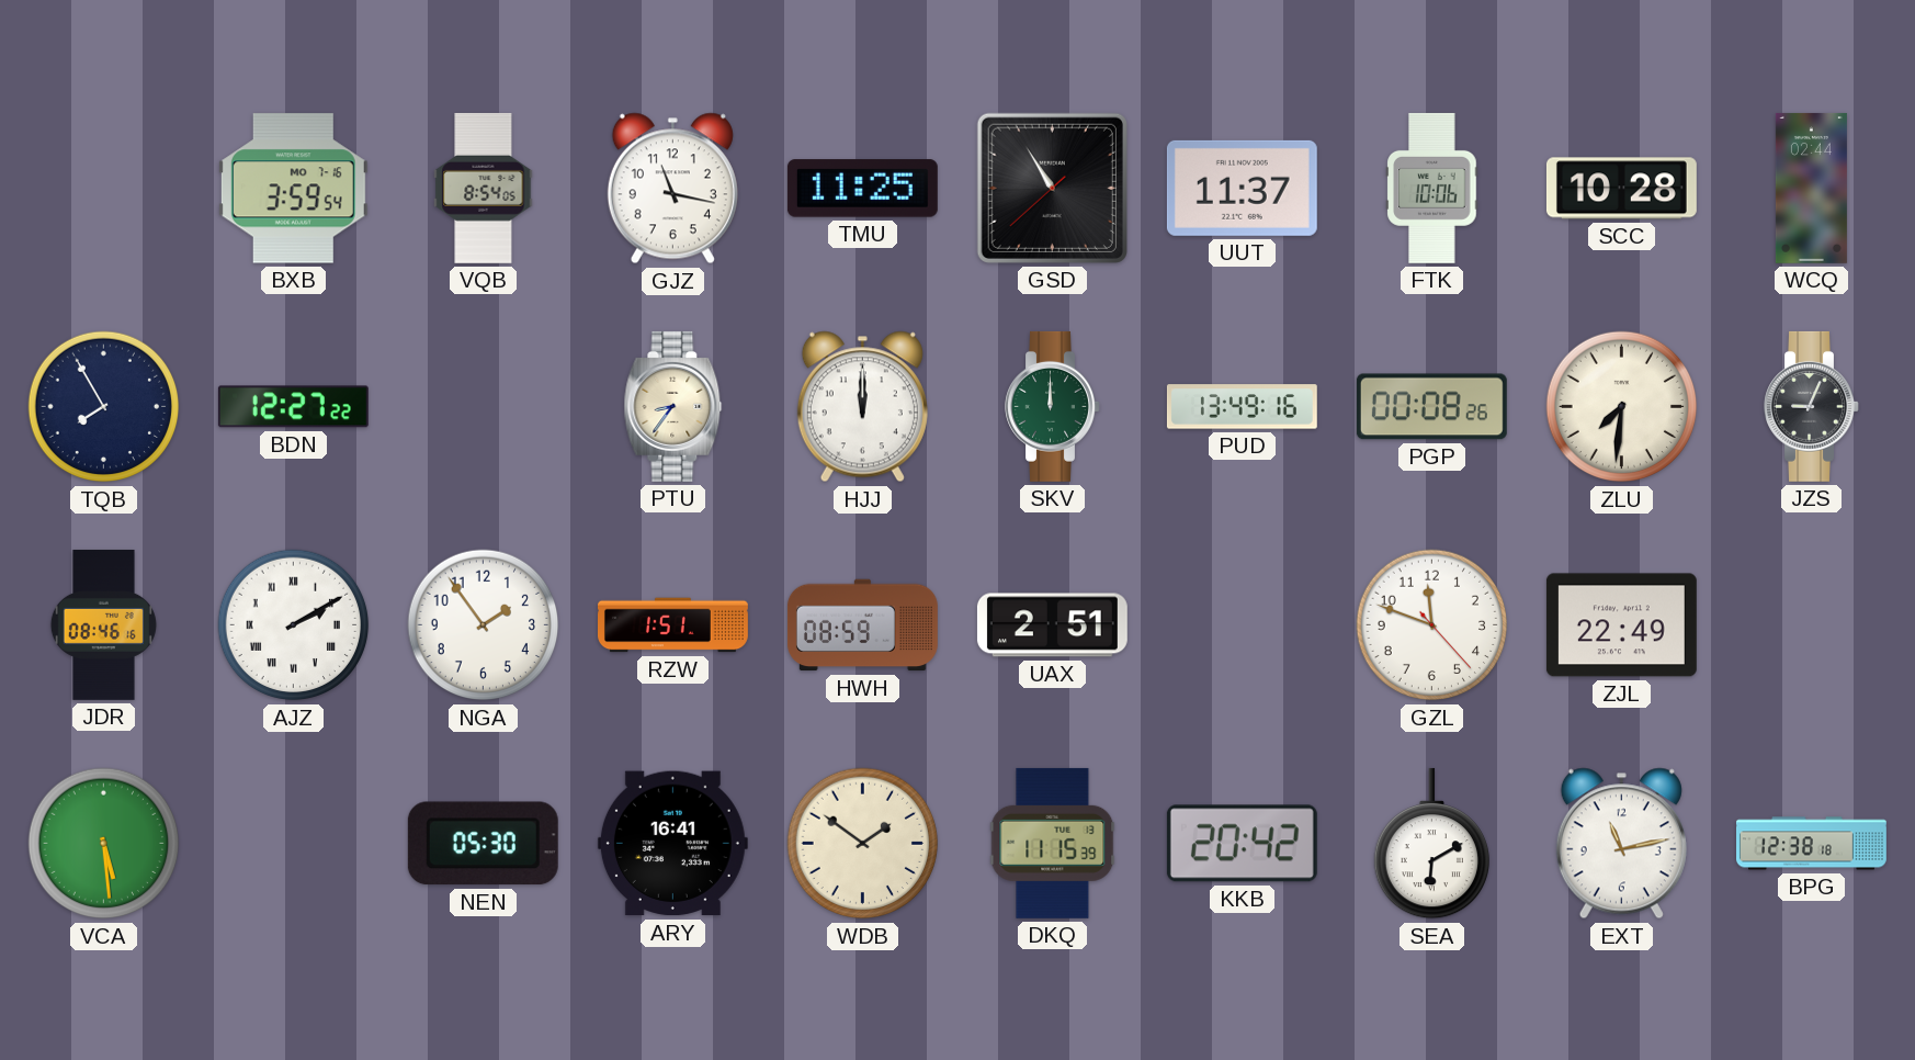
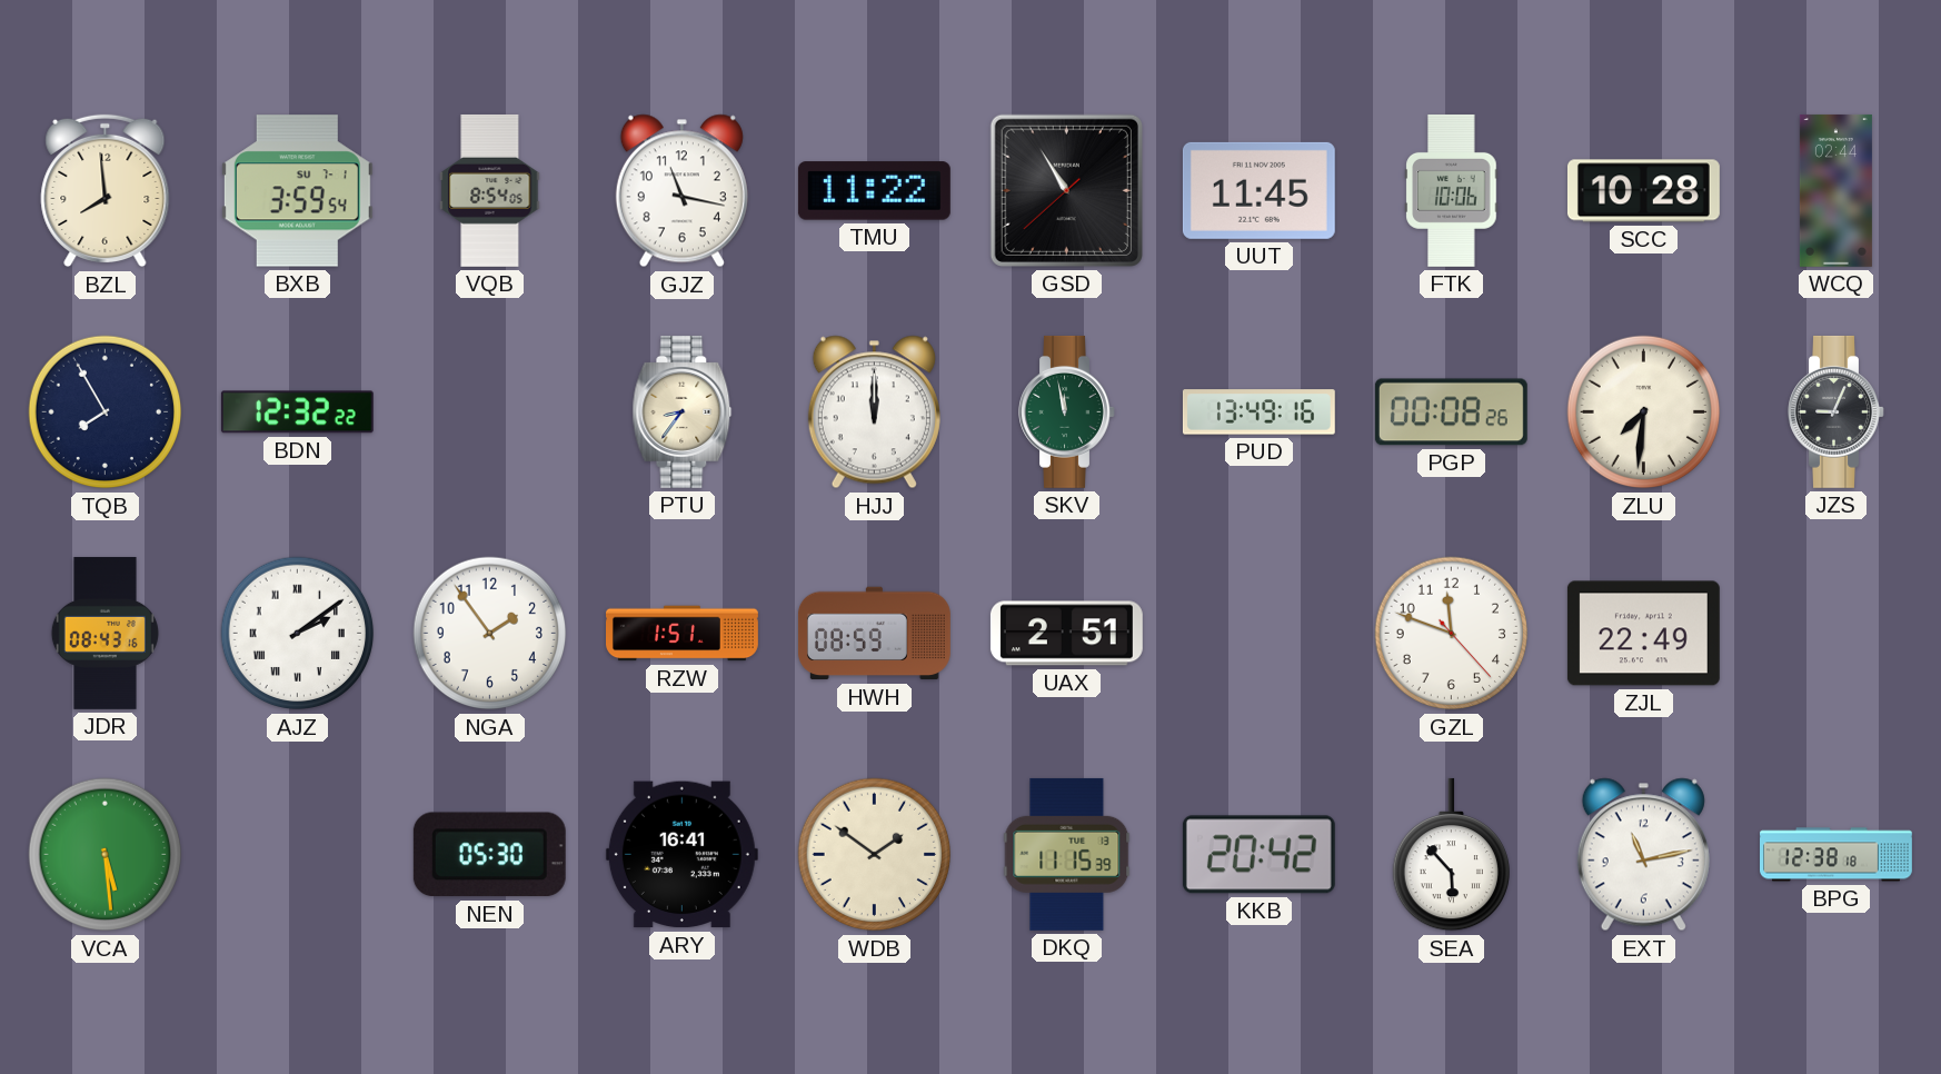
BZL: none -> 7:59 (106, 191)
BXB date: MO 7-16 -> SU 7-1 (297, 191)
TMU: 11:25 -> 11:22 (874, 191)
UUT: 11:37 -> 11:45 (1258, 190)
BDN: 12:27 -> 12:32 (297, 412)
SKV: 12:00 -> 11:58 (1067, 411)
JDR: 08:46 -> 08:43 (104, 633)
AJZ: 2:10 -> 2:09 (298, 634)
SEA: 6:10 -> 5:53 (1451, 855)
